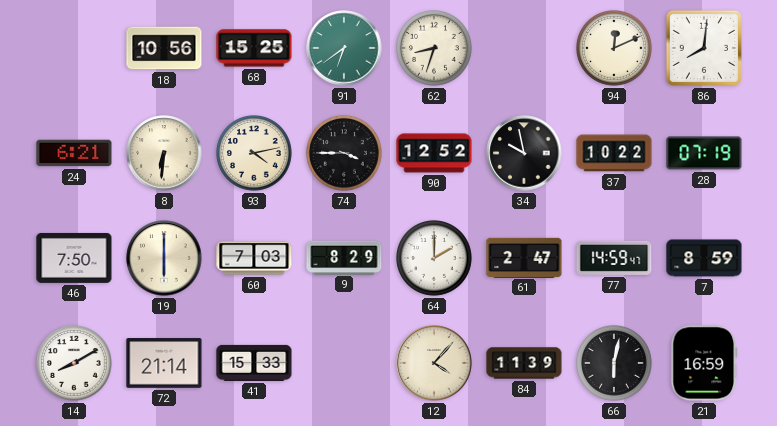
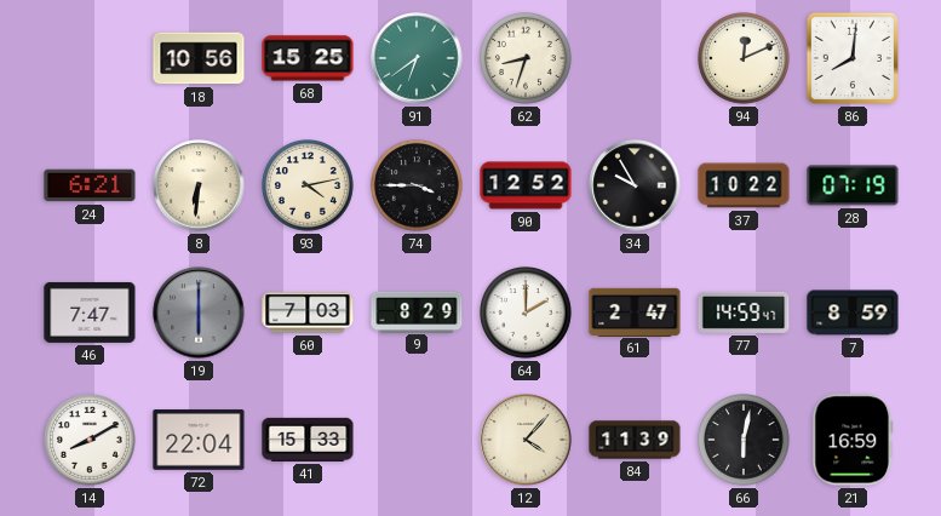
34: 9:58 -> 9:55 (635, 185)
46: 7:50 -> 7:47 (90, 313)
19 dial: cream -> grey (199, 313)
72: 21:14 -> 22:04 (199, 440)
